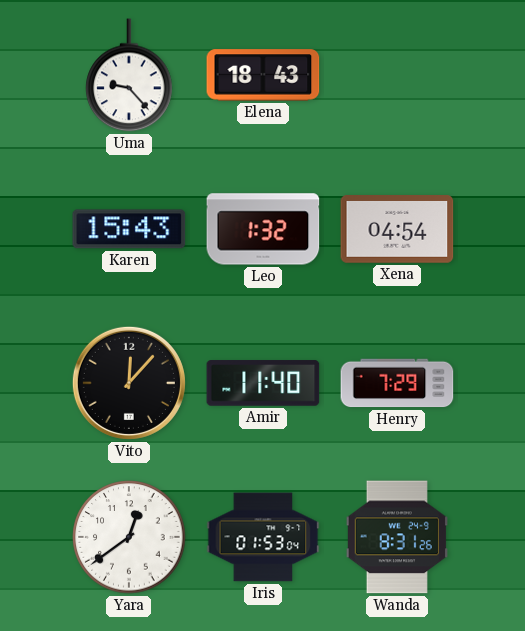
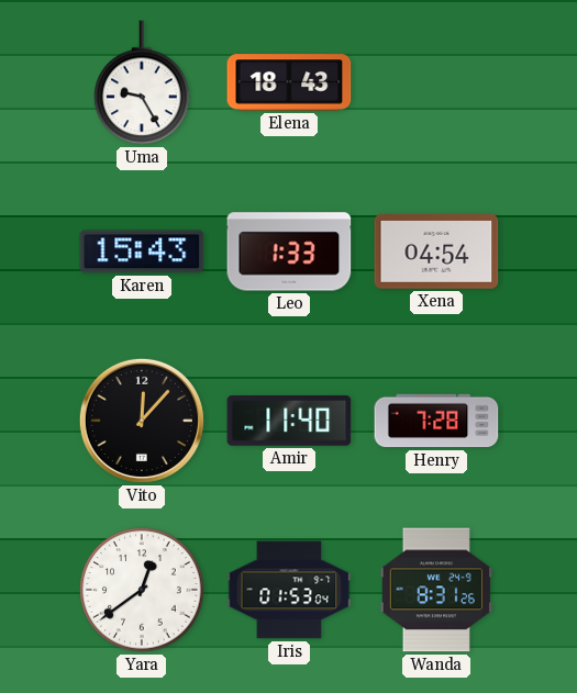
Uma: 9:23 -> 9:25 (142, 82)
Leo: 1:32 -> 1:33 (289, 252)
Henry: 7:29 -> 7:28 (436, 421)
